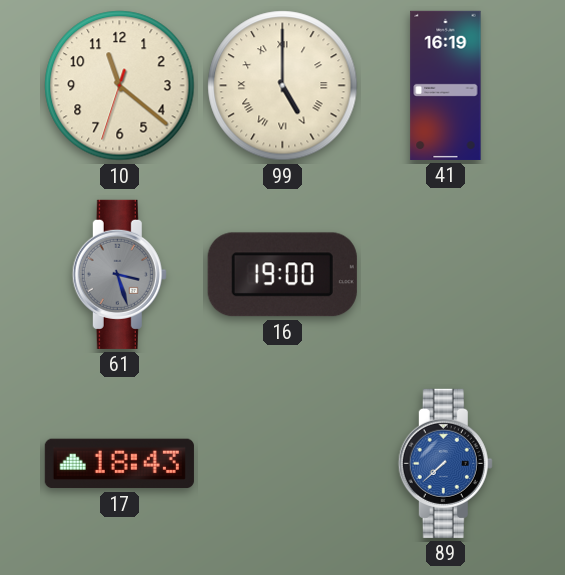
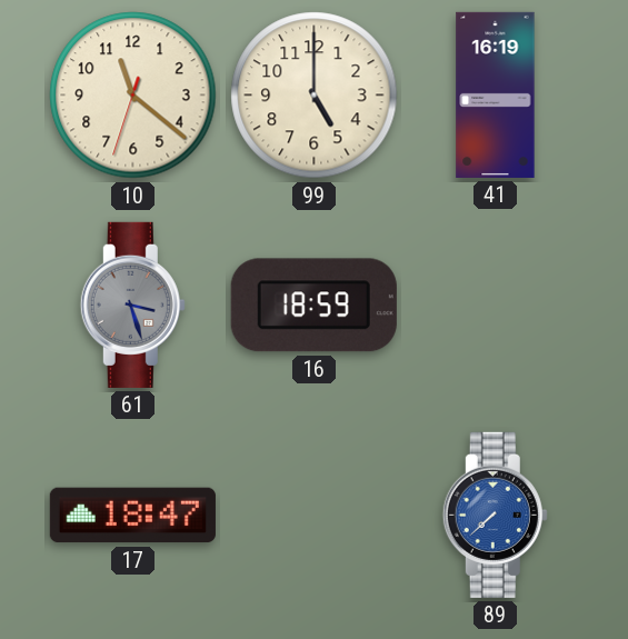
99 numerals: Roman -> Arabic (315, 96)
16: 19:00 -> 18:59 (313, 306)
17: 18:43 -> 18:47 (132, 516)
